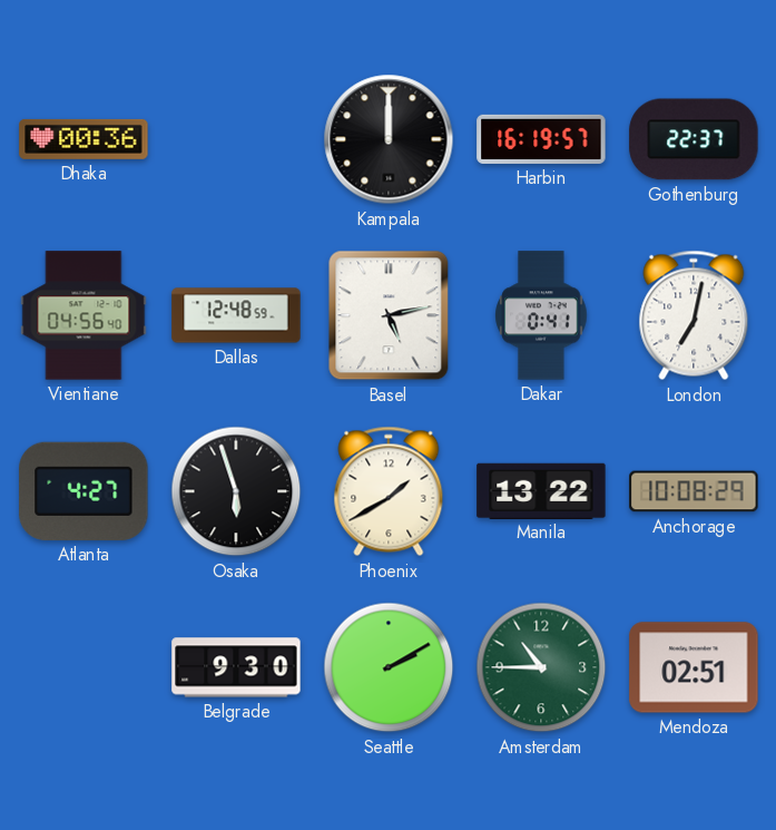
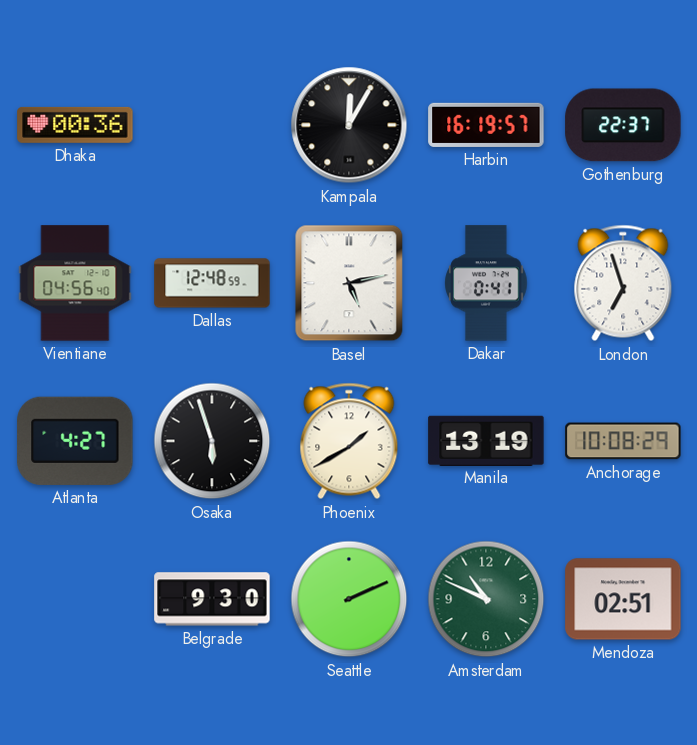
Kampala: 12:00 -> 12:05 (349, 125)
London: 7:02 -> 6:57 (623, 283)
Manila: 13:22 -> 13:19 (486, 440)
Seattle: 2:10 -> 2:11 (349, 599)
Amsterdam: 10:45 -> 10:49 (486, 599)
